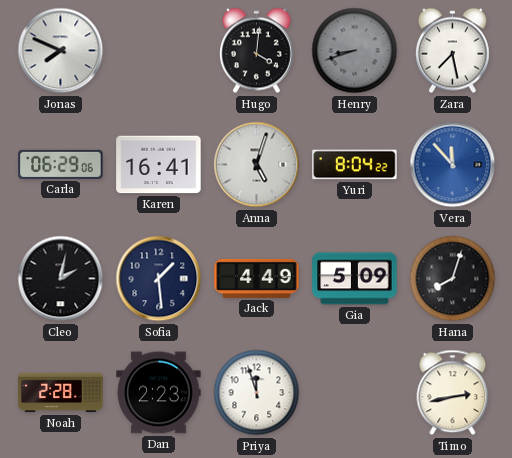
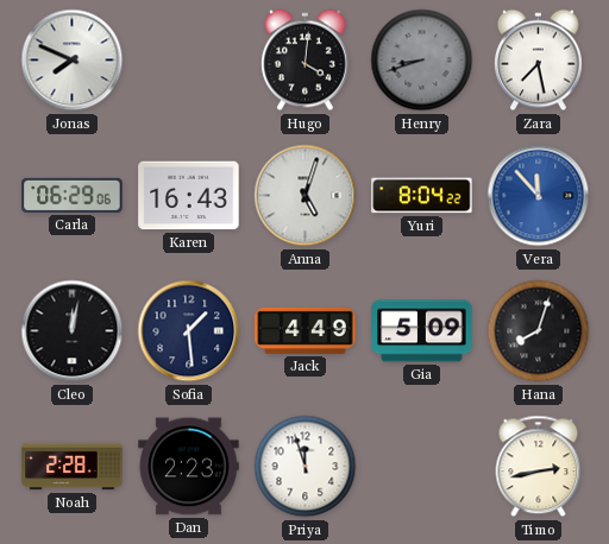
Karen: 16:41 -> 16:43 (189, 196)
Cleo: 2:02 -> 12:02 (73, 331)
